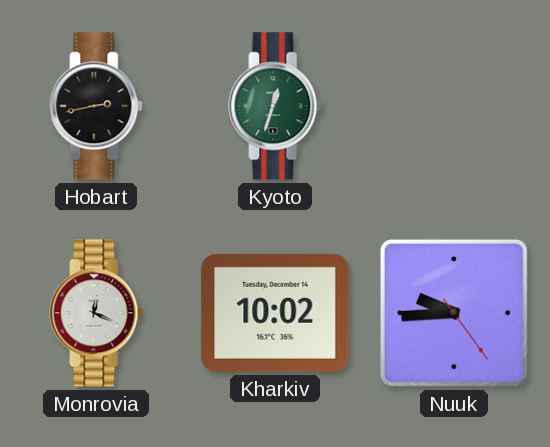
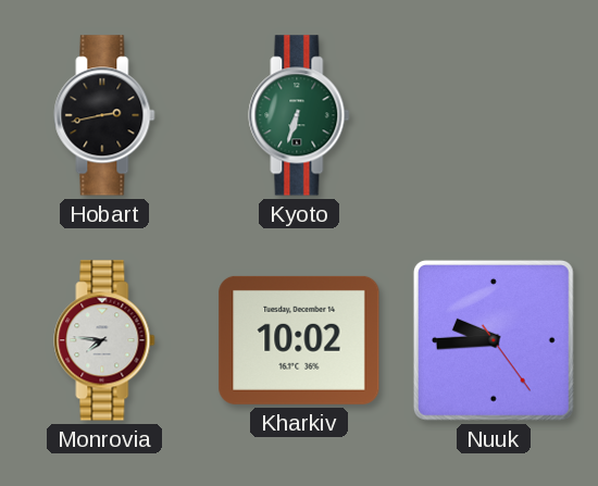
Kyoto: 12:33 -> 6:33 (299, 115)
Monrovia: 12:19 -> 7:46 (104, 340)
